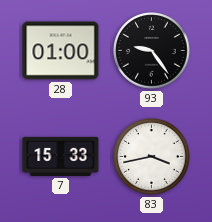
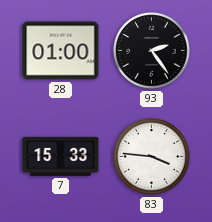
93: 9:24 -> 2:24 (152, 51)
83: 3:43 -> 3:46 (152, 157)
